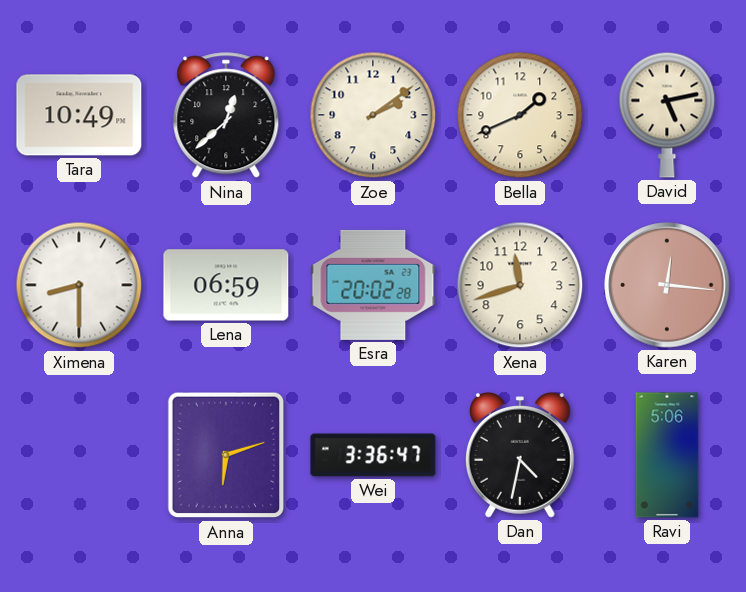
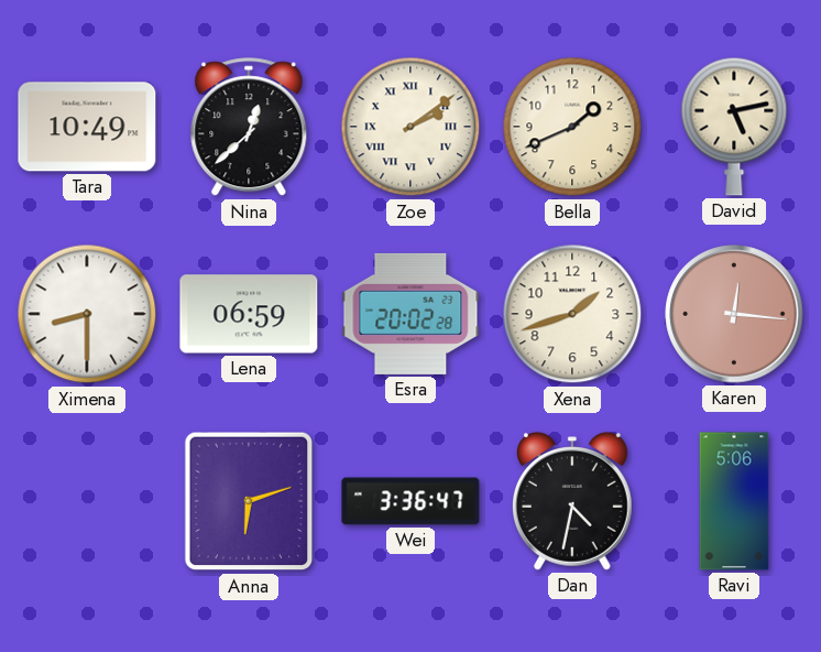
Zoe numerals: Arabic -> Roman (410, 127)
Xena: 11:42 -> 1:42 (572, 314)
